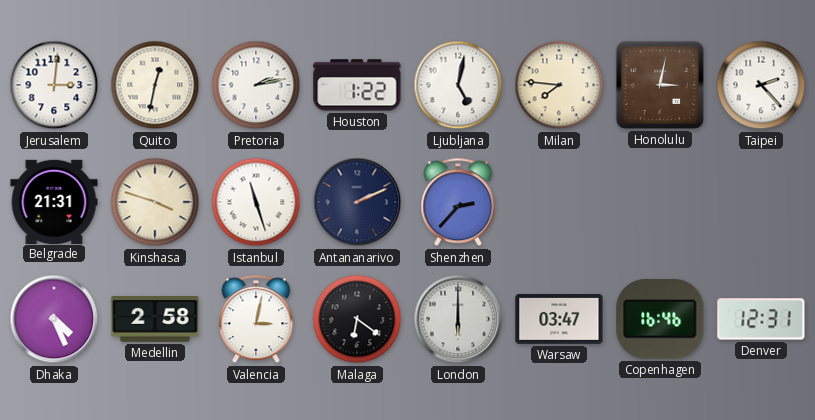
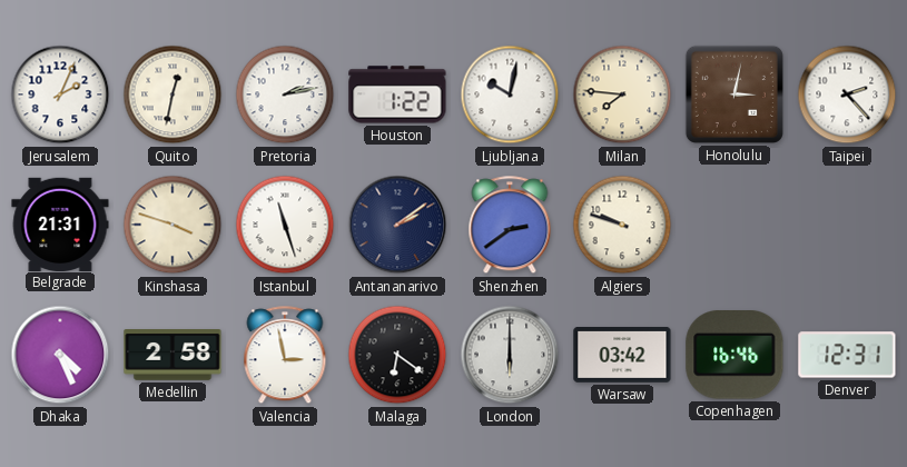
Jerusalem: 3:01 -> 2:04 (60, 95)
Ljubljana: 5:02 -> 10:02 (510, 95)
Antananarivo: 2:11 -> 2:09 (397, 225)
Shenzhen: 2:37 -> 2:39 (510, 226)
Algiers: none -> 9:48 (622, 225)
Valencia: 3:02 -> 2:58 (285, 356)
Warsaw: 03:47 -> 03:42 (622, 356)
